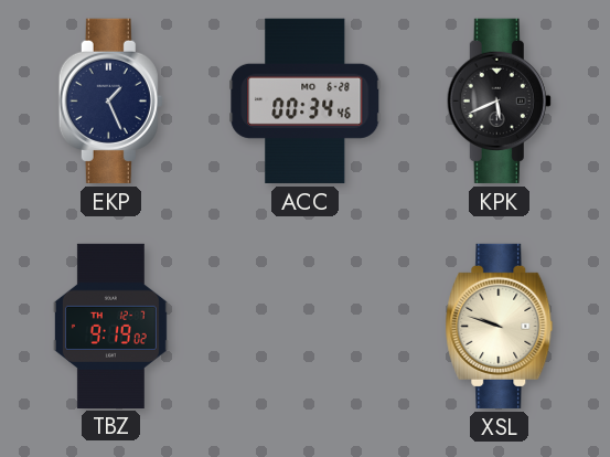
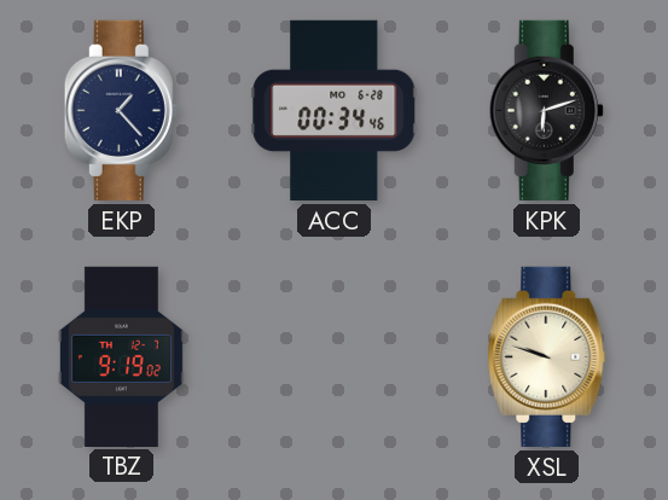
EKP: 1:26 -> 1:23 (121, 110)
KPK: 5:41 -> 6:12 (546, 110)
